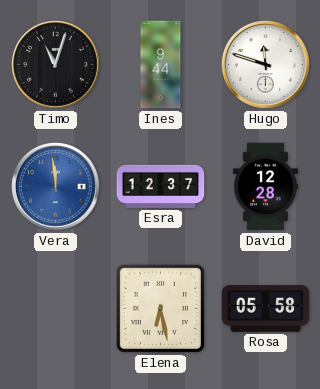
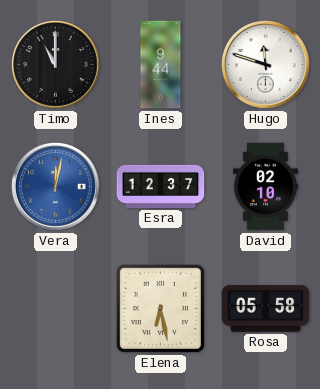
Timo: 11:03 -> 11:00 (56, 65)
Vera: 11:59 -> 12:02 (56, 187)
David: 12:28 -> 02:10 (265, 187)
